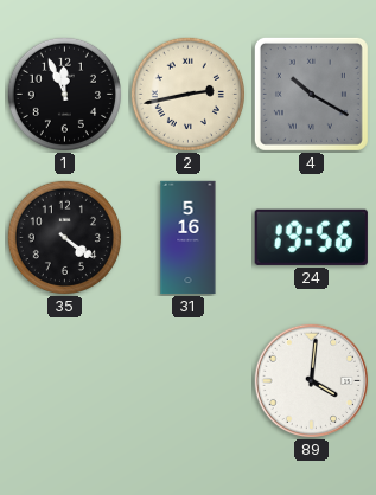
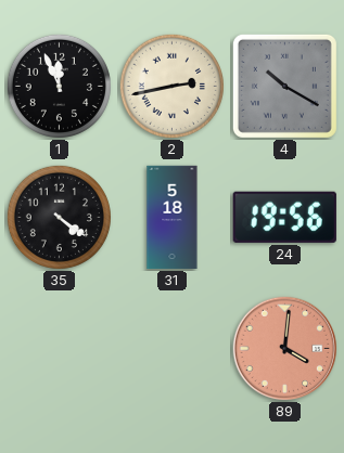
31: 5:16 -> 5:18 (173, 218)
89 dial: white -> salmon (285, 349)
